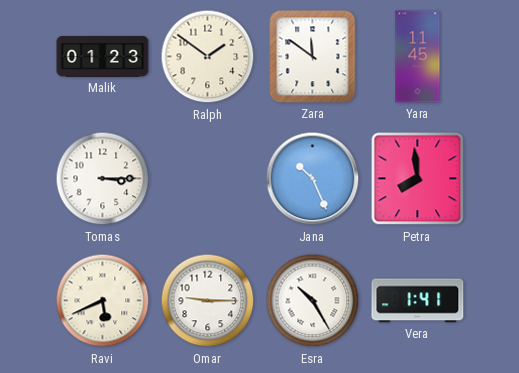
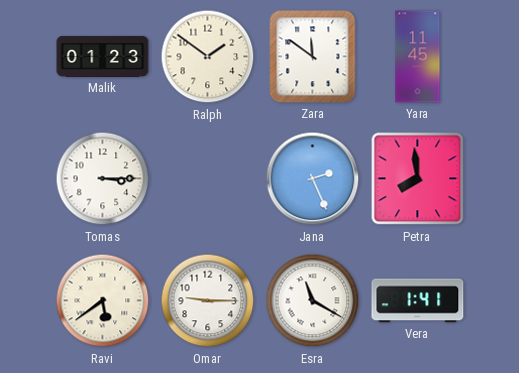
Jana: 10:26 -> 2:26 (313, 179)
Ravi: 5:41 -> 5:39 (103, 301)
Esra: 10:25 -> 11:20 (313, 301)
